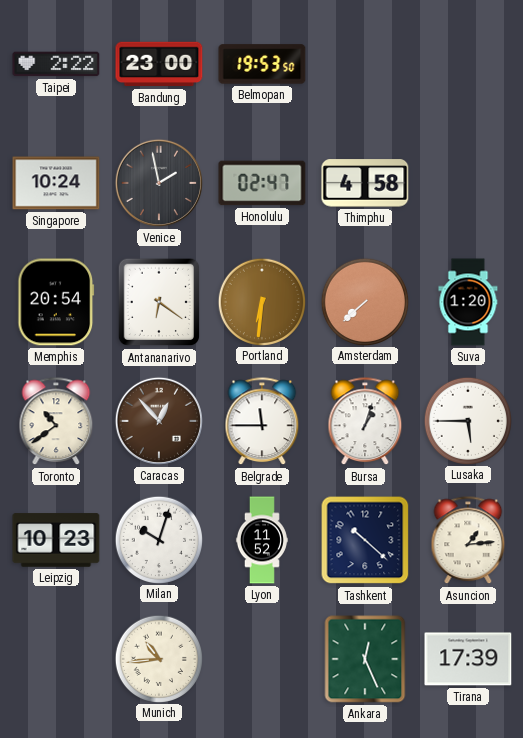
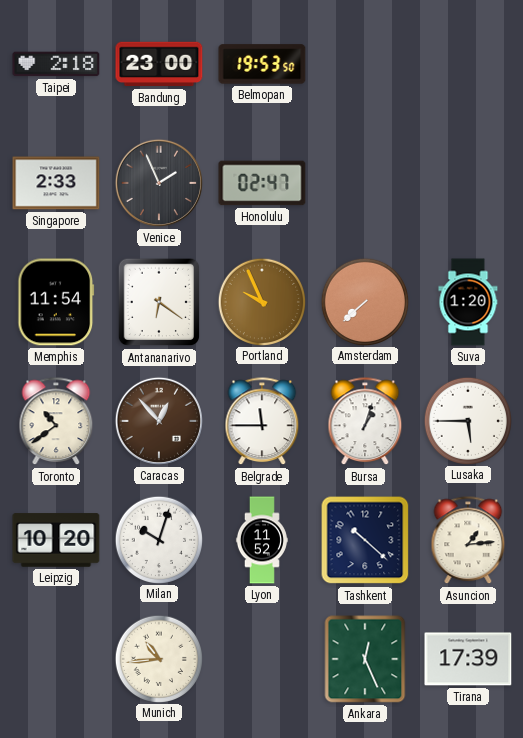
Taipei: 2:22 -> 2:18 (56, 64)
Singapore: 10:24 -> 2:33 (56, 183)
Venice: 1:58 -> 1:56 (159, 183)
Thimphu: 4:58 -> none (365, 183)
Memphis: 20:54 -> 11:54 (56, 302)
Portland: 6:31 -> 9:56 (261, 301)
Leipzig: 10:23 -> 10:20 (56, 540)
